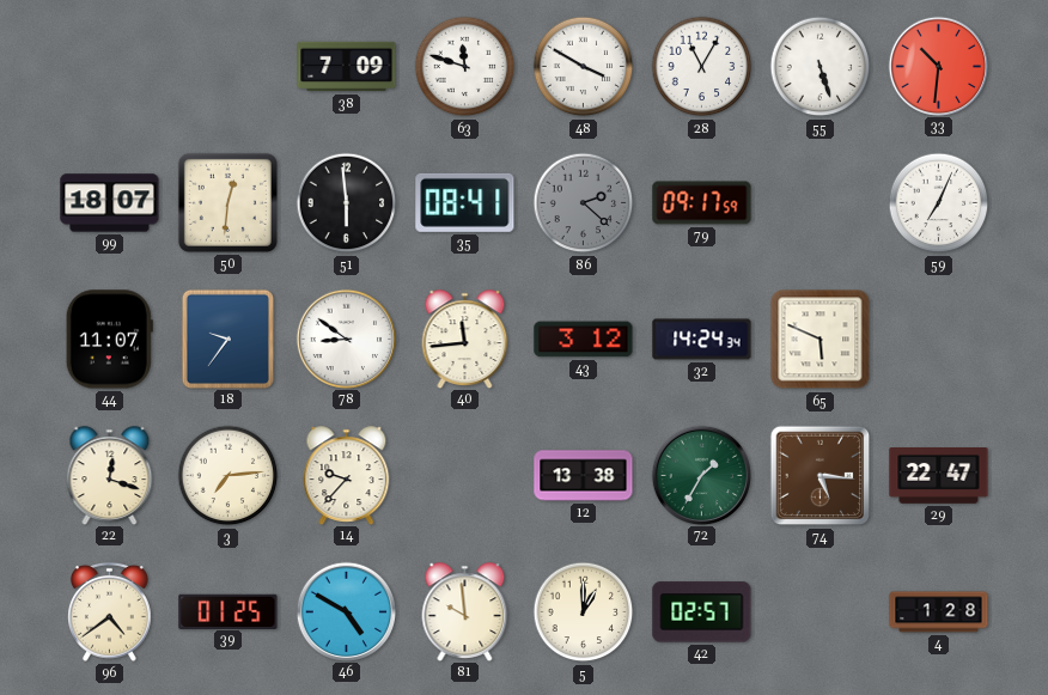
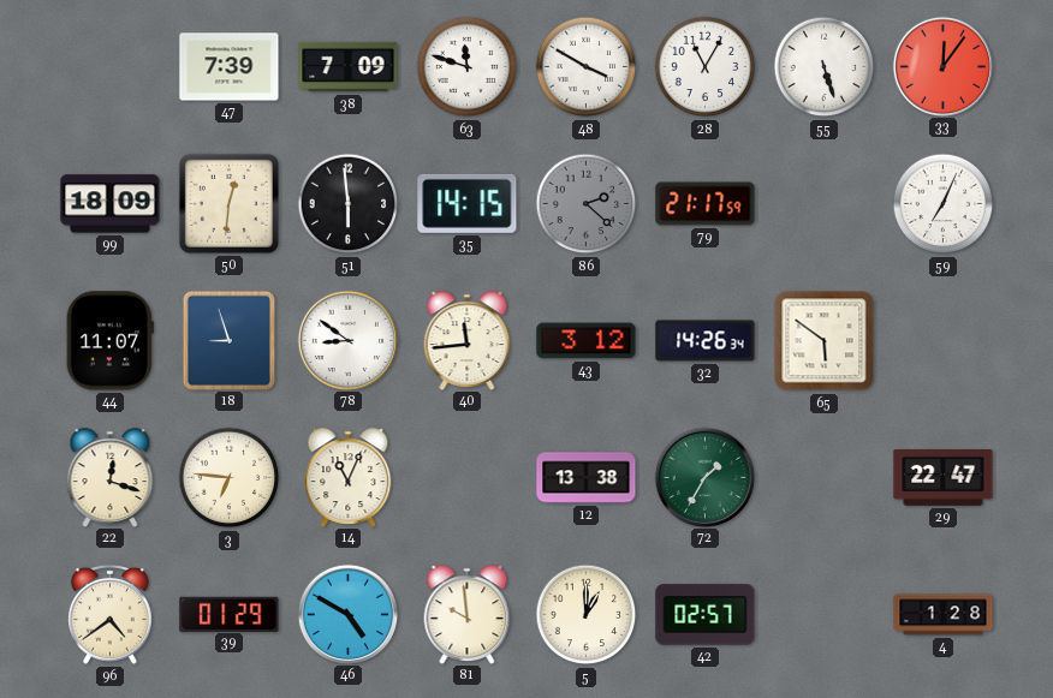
47: none -> 7:39 (230, 67)
33: 10:31 -> 12:06 (942, 66)
99: 18:07 -> 18:09 (111, 204)
35: 08:41 -> 14:15 (468, 203)
79: 09:17 -> 21:17 (706, 204)
18: 9:36 -> 8:57 (228, 340)
32: 14:24 -> 14:26 (706, 341)
65: 5:49 -> 5:51 (825, 341)
3: 7:14 -> 6:46 (230, 478)
14: 9:37 -> 11:04 (349, 477)
74: 5:16 -> none (821, 476)
39: 01:25 -> 01:29 (230, 614)
